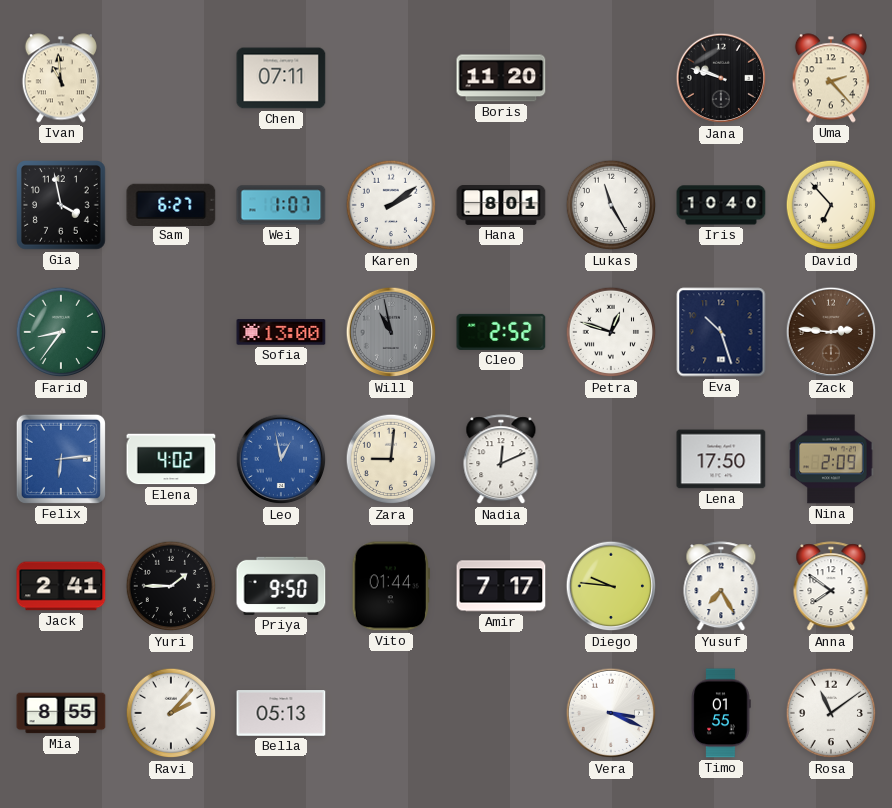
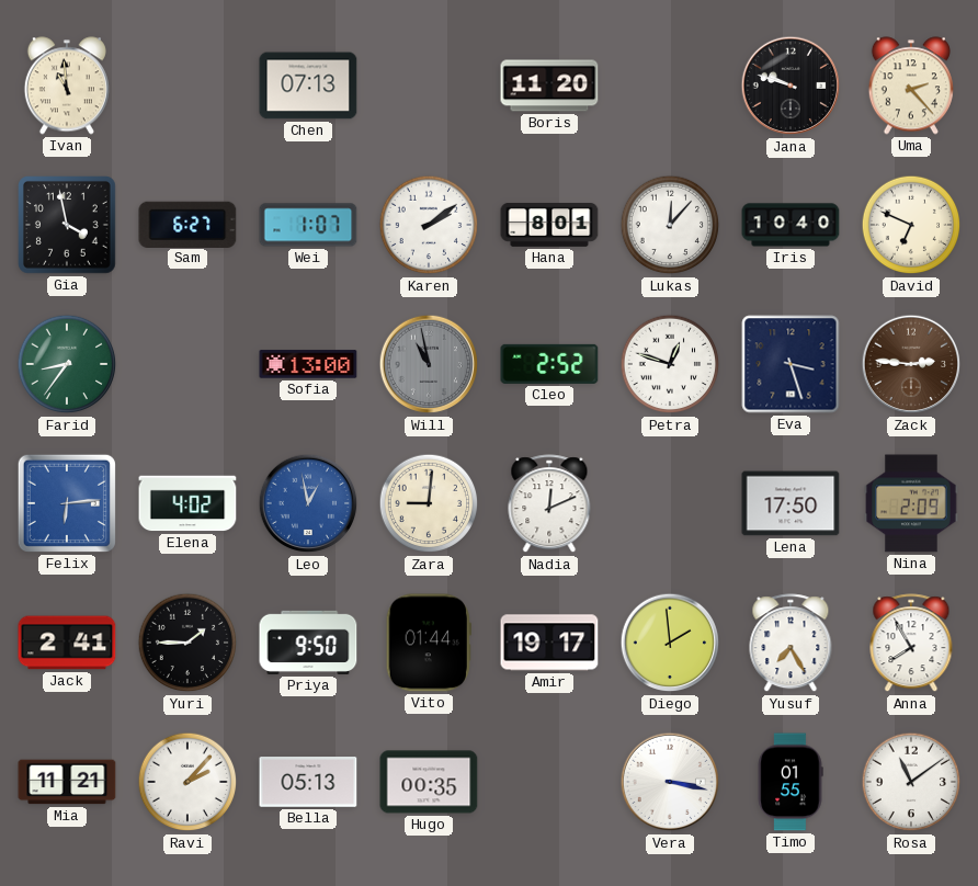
Chen: 07:11 -> 07:13 (308, 86)
Lukas: 11:25 -> 12:07 (670, 225)
David: 6:53 -> 6:49 (911, 225)
Eva: 10:27 -> 3:27 (791, 364)
Amir: 7:17 -> 19:17 (549, 643)
Diego: 9:46 -> 1:59 (670, 643)
Anna: 7:51 -> 7:55 (911, 644)
Mia: 8:55 -> 11:21 (67, 782)
Hugo: none -> 00:35 (429, 782)
Vera: 3:19 -> 3:17 (670, 782)
